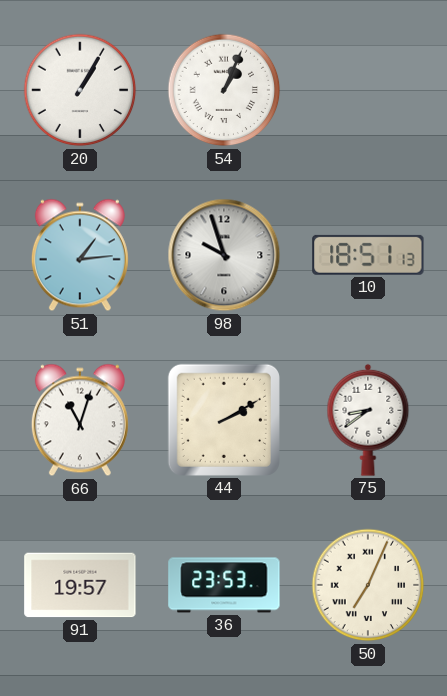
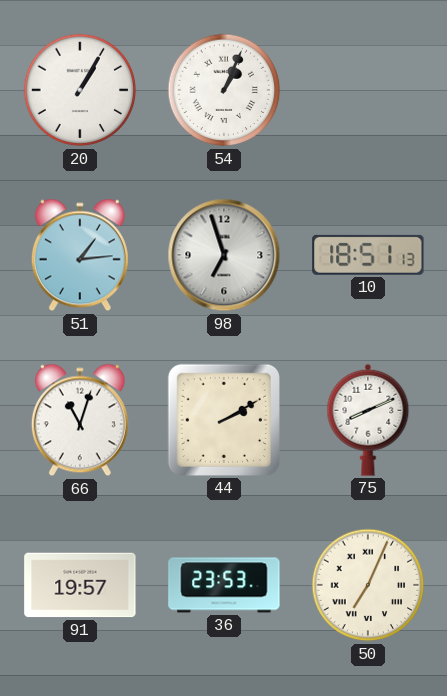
98: 9:57 -> 6:57 (224, 255)
75: 8:39 -> 8:11 (368, 420)
